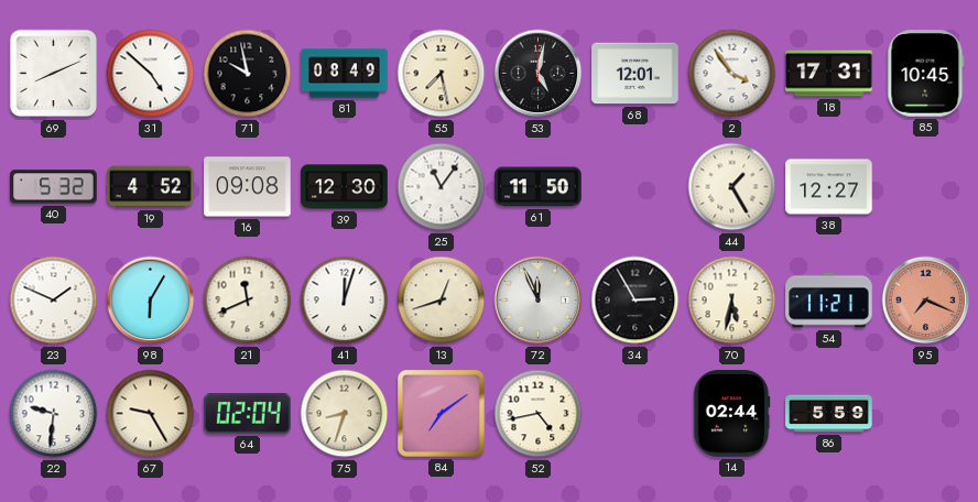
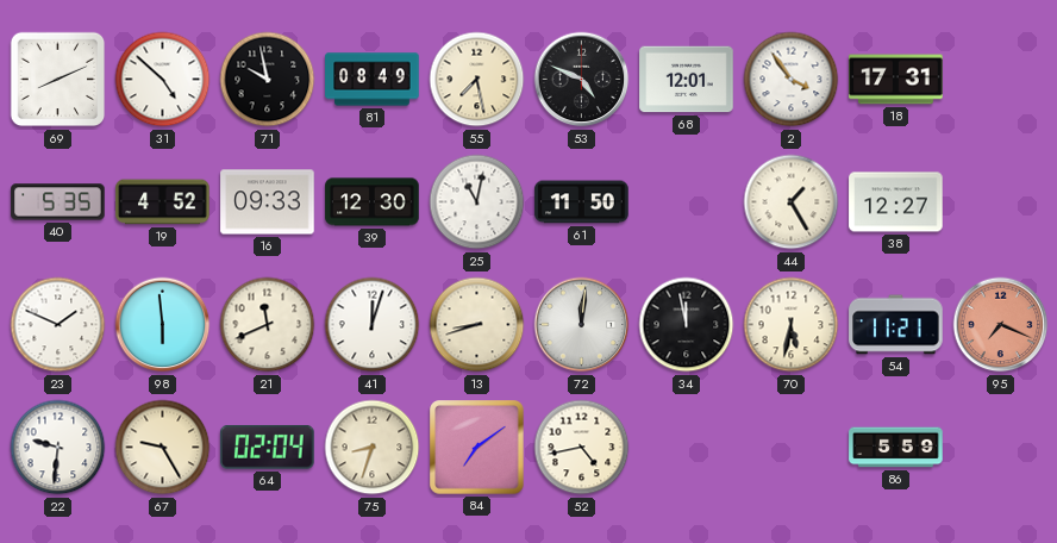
53: 5:02 -> 4:49 (582, 80)
85: 10:45 -> none (926, 74)
40: 5:32 -> 5:35 (58, 202)
16: 09:08 -> 09:33 (268, 202)
25: 11:06 -> 11:02 (477, 202)
98: 6:05 -> 5:59 (163, 325)
13: 12:42 -> 8:42 (477, 325)
72: 11:56 -> 12:01 (582, 325)
34: 2:55 -> 11:58 (687, 325)
14: 02:44 -> none (731, 414)
